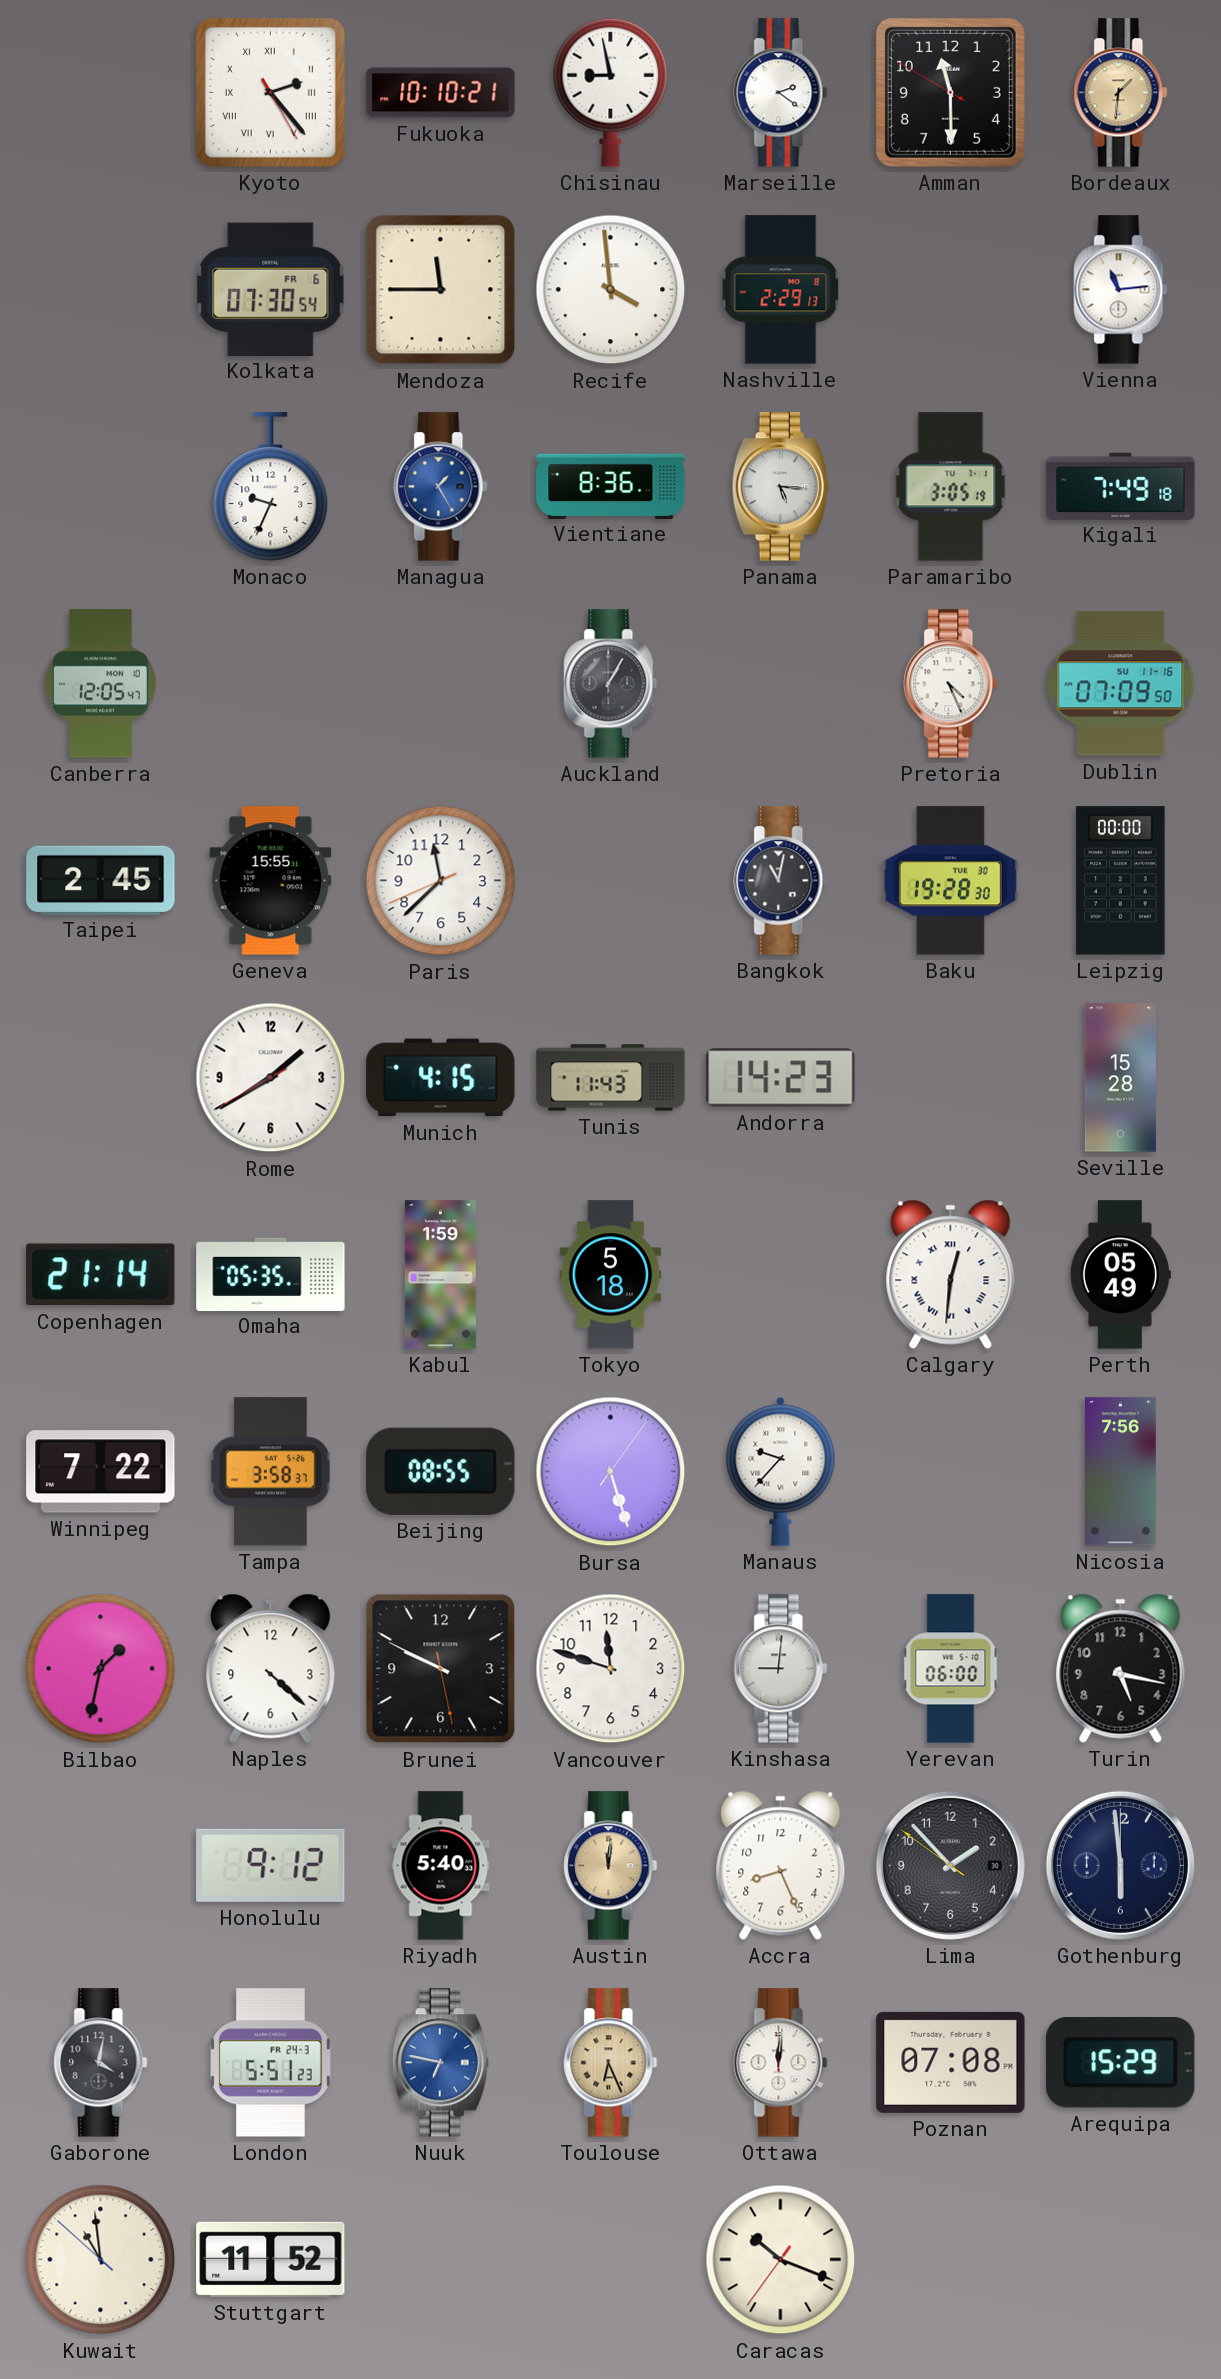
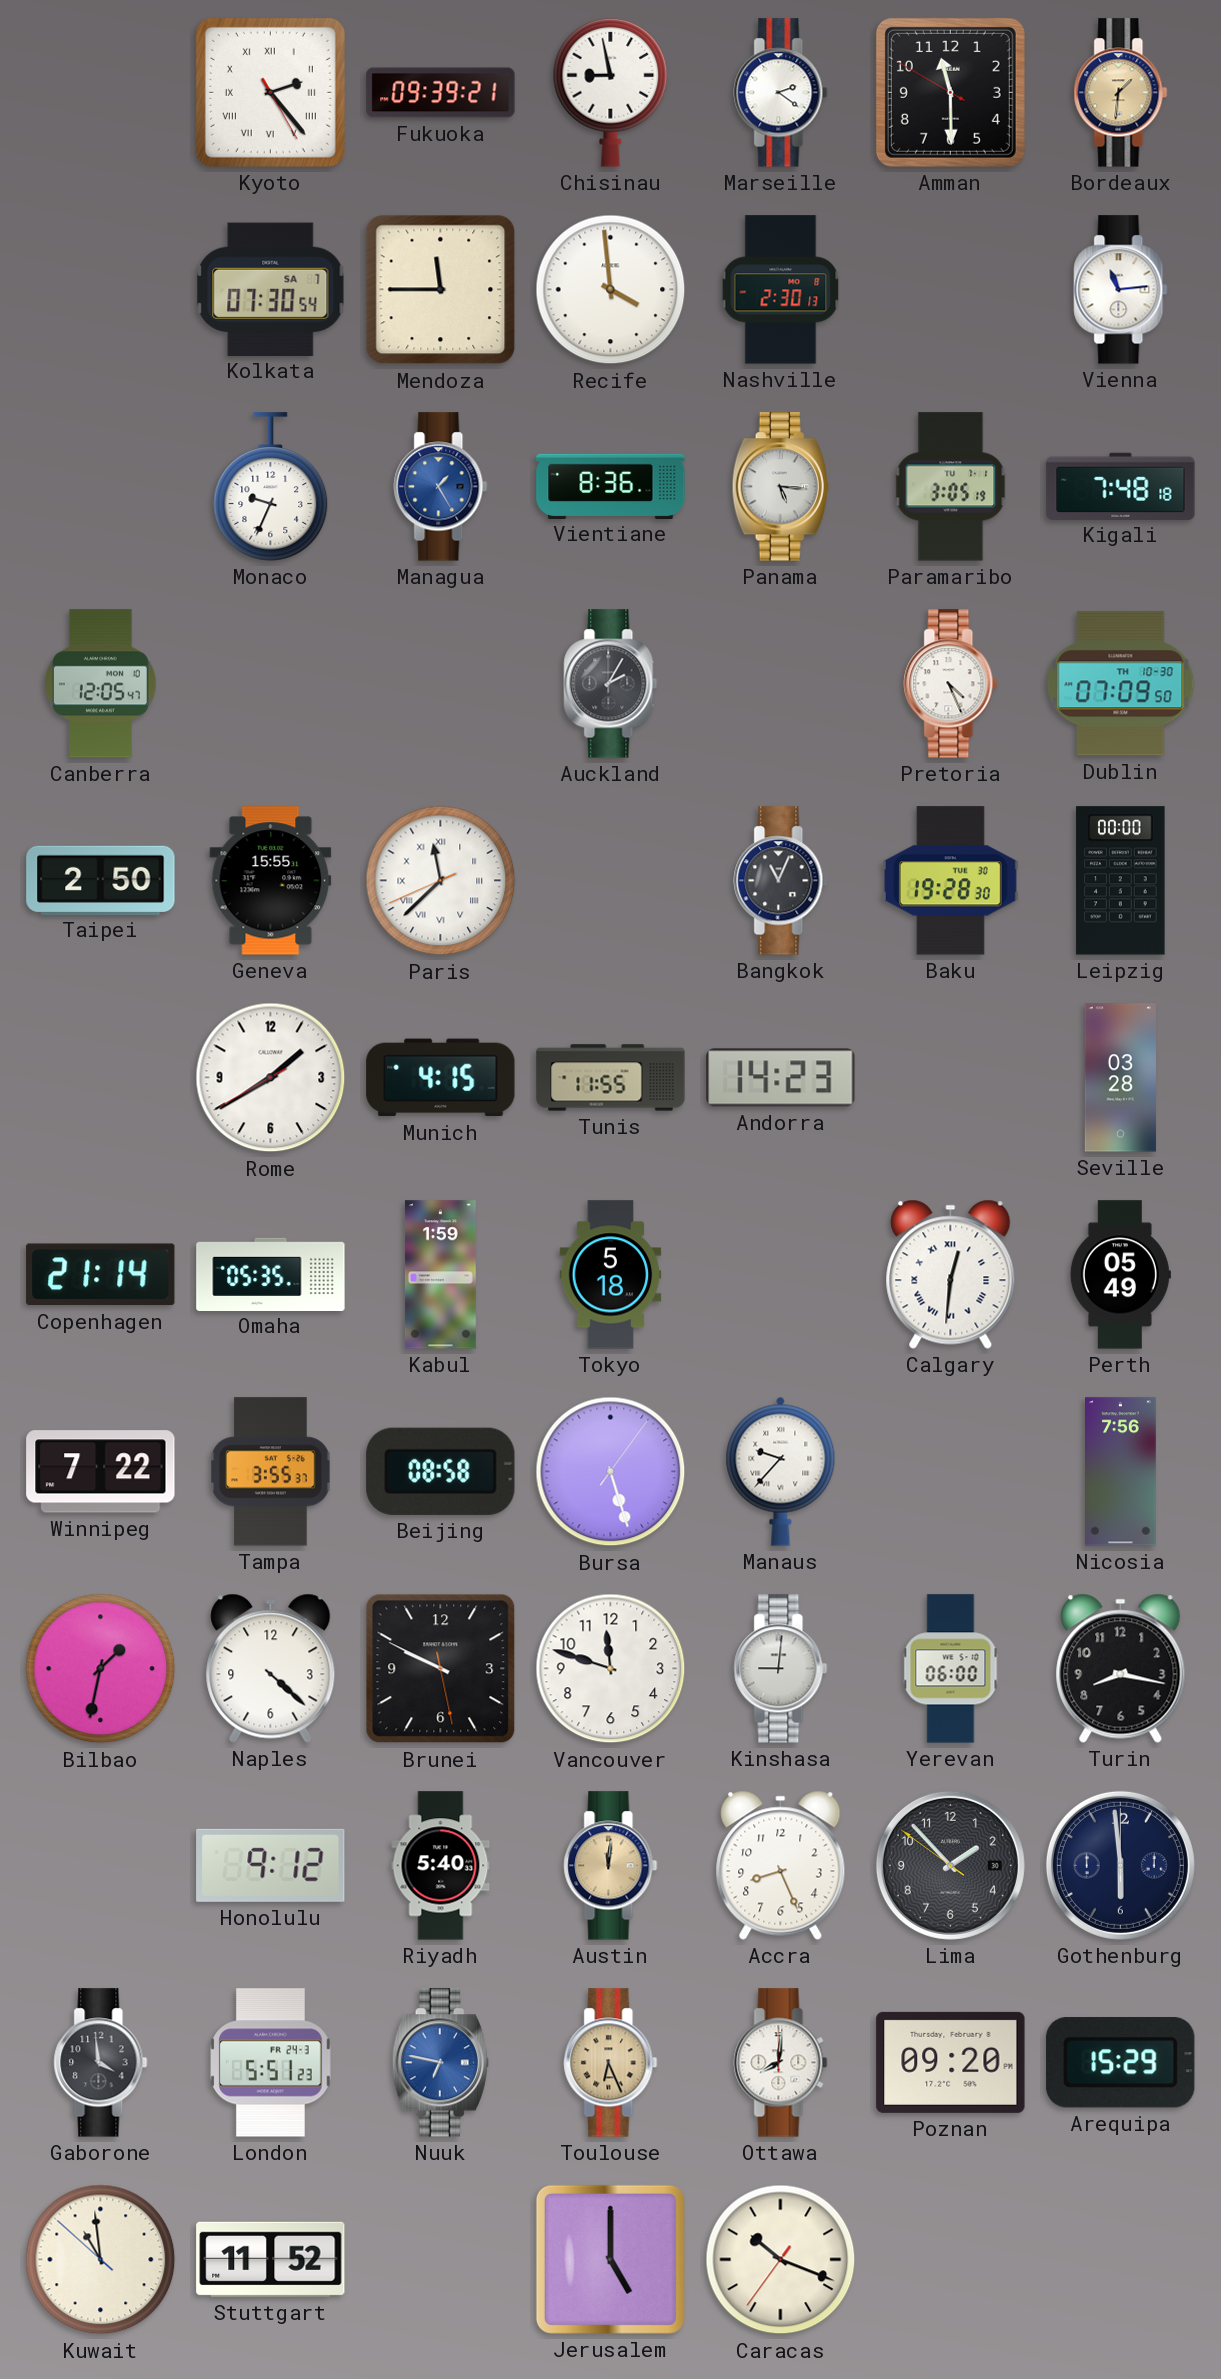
Fukuoka: 10:10 -> 09:39 (441, 93)
Kolkata date: FR 6 -> SA 7 (271, 289)
Nashville: 2:29 -> 2:30 (781, 290)
Kigali: 7:49 -> 7:48 (1121, 486)
Auckland: 1:05 -> 2:05 (611, 684)
Dublin date: SU 11-16 -> TH 10-30 (1121, 684)
Taipei: 2:45 -> 2:50 (101, 880)
Paris numerals: Arabic -> Roman (441, 881)
Bangkok: 11:02 -> 11:04 (781, 881)
Tunis: 11:43 -> 11:55 (611, 1078)
Seville: 15:28 -> 03:28 (1120, 1078)
Tampa: 3:58 -> 3:55 (271, 1472)
Beijing: 08:55 -> 08:58 (441, 1471)
Turin: 5:17 -> 8:17 (1121, 1668)
Gaborone: 4:02 -> 3:59 (101, 2063)
Ottawa: 12:01 -> 8:01 (781, 2063)
Poznan: 07:08 -> 09:20 (951, 2062)
Jerusalem: none -> 5:00 (610, 2259)
